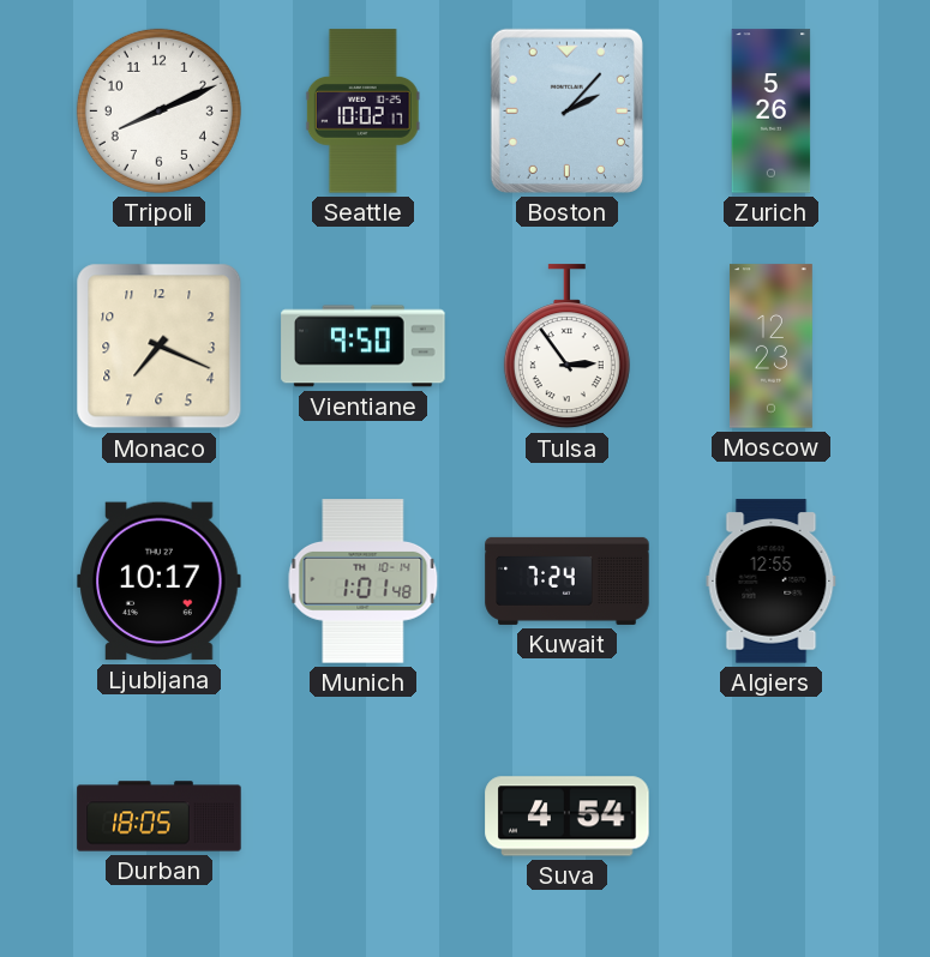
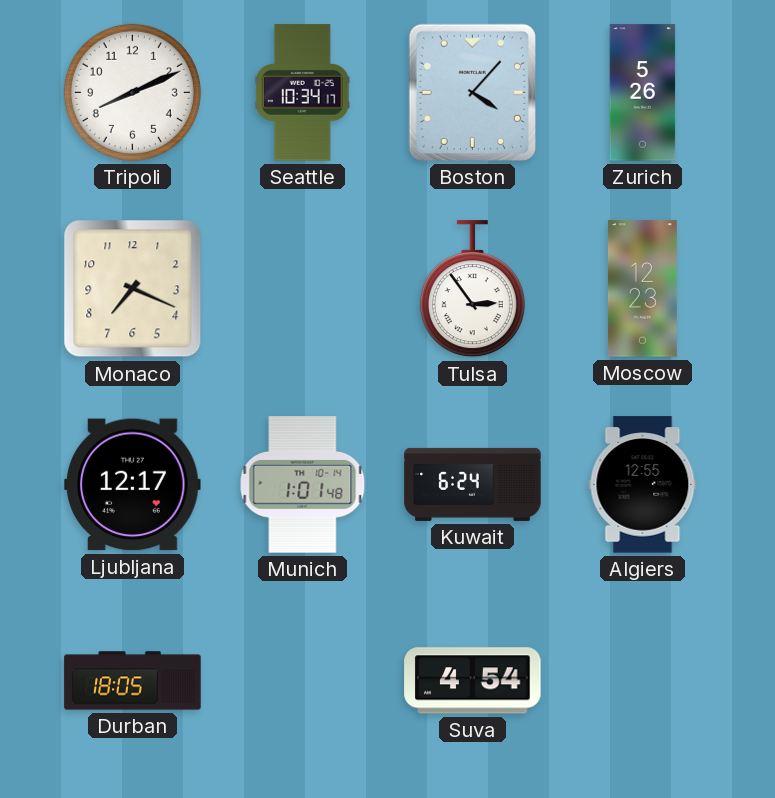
Seattle: 10:02 -> 10:34 (302, 93)
Boston: 2:07 -> 4:07 (472, 92)
Vientiane: 9:50 -> none (364, 347)
Ljubljana: 10:17 -> 12:17 (133, 485)
Kuwait: 7:24 -> 6:24 (473, 484)
